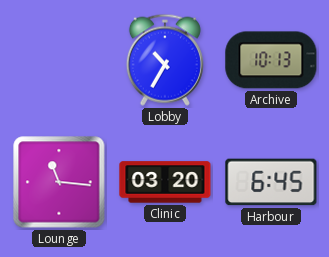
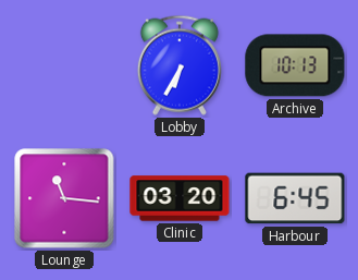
Lobby: 10:35 -> 6:35 (180, 65)
